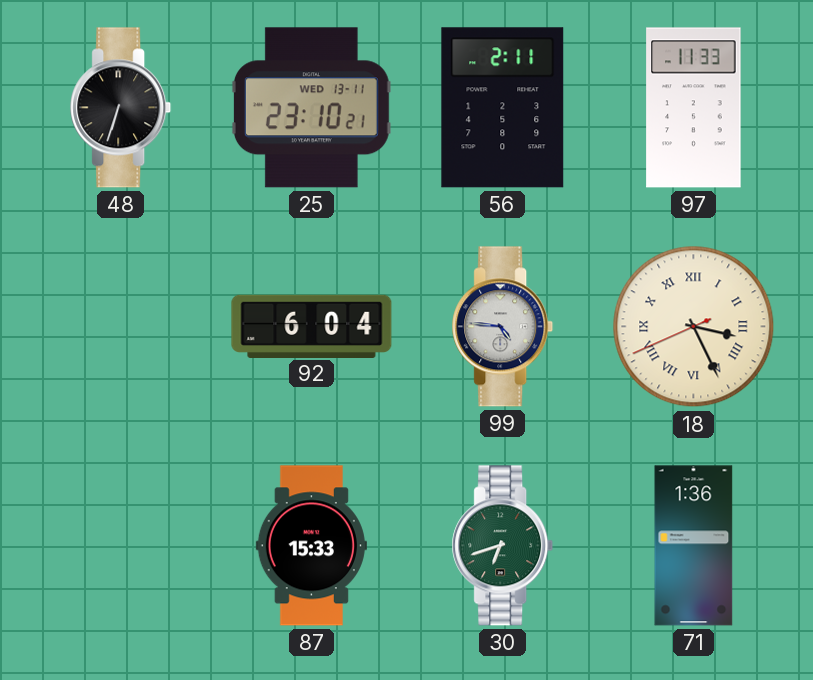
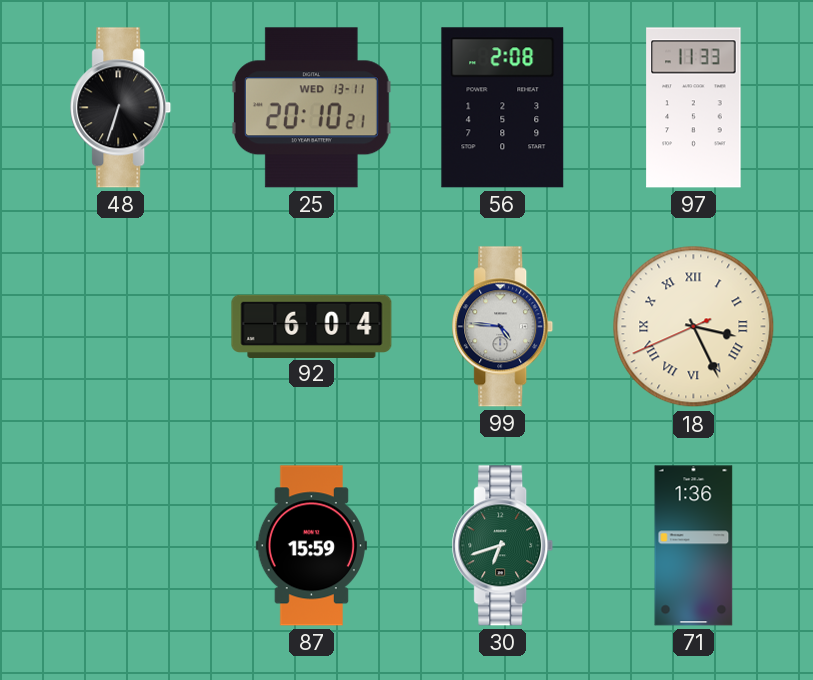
25: 23:10 -> 20:10 (311, 108)
56: 2:11 -> 2:08 (503, 108)
87: 15:33 -> 15:59 (311, 546)
